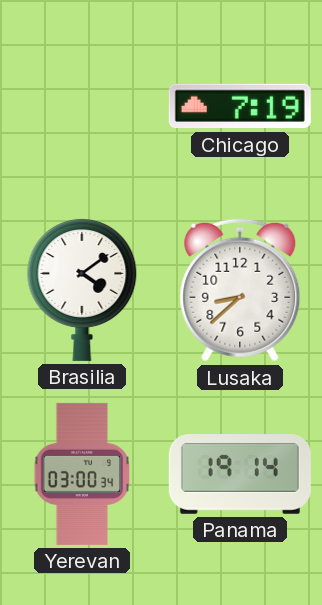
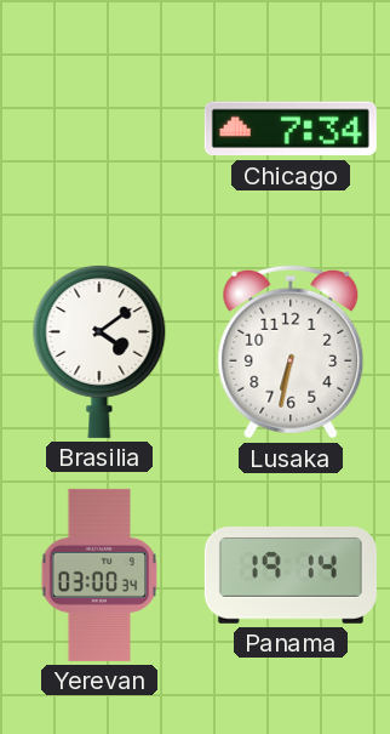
Chicago: 7:19 -> 7:34 (291, 129)
Lusaka: 8:38 -> 6:32 (291, 352)
